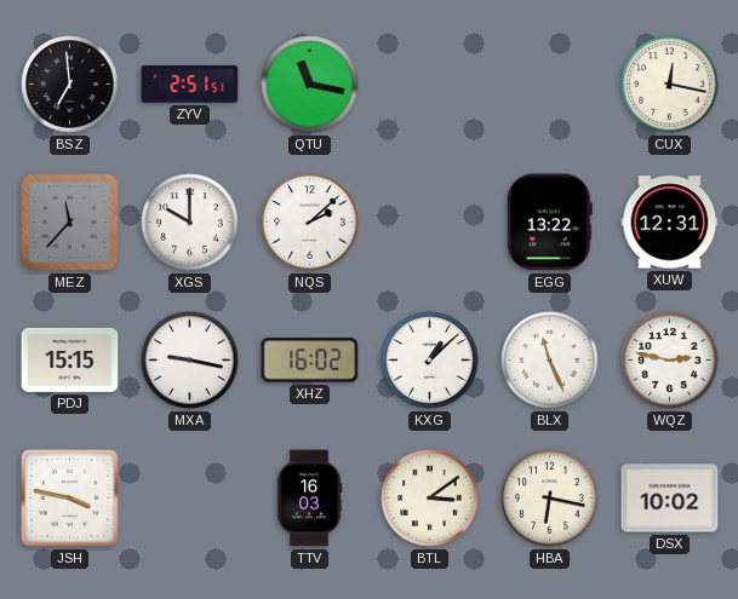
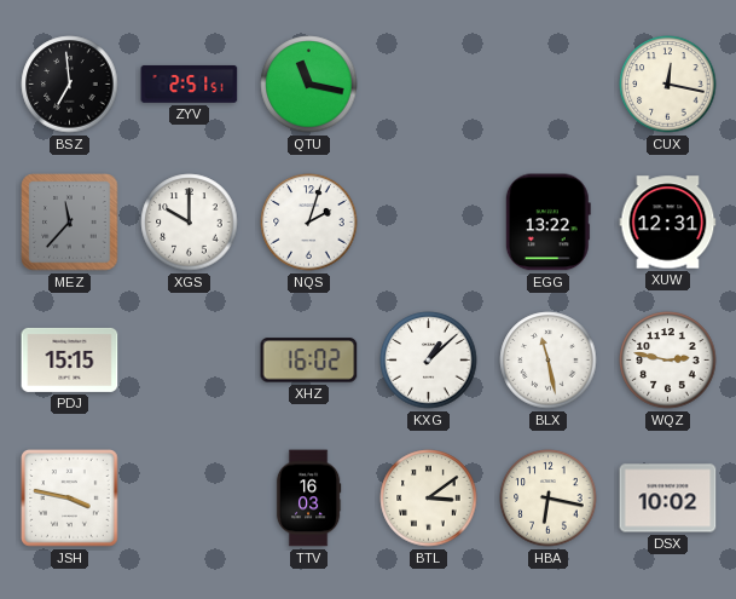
NQS: 2:08 -> 2:03 (309, 223)
MXA: 9:17 -> none (190, 361)
BLX: 11:26 -> 11:28 (549, 361)
